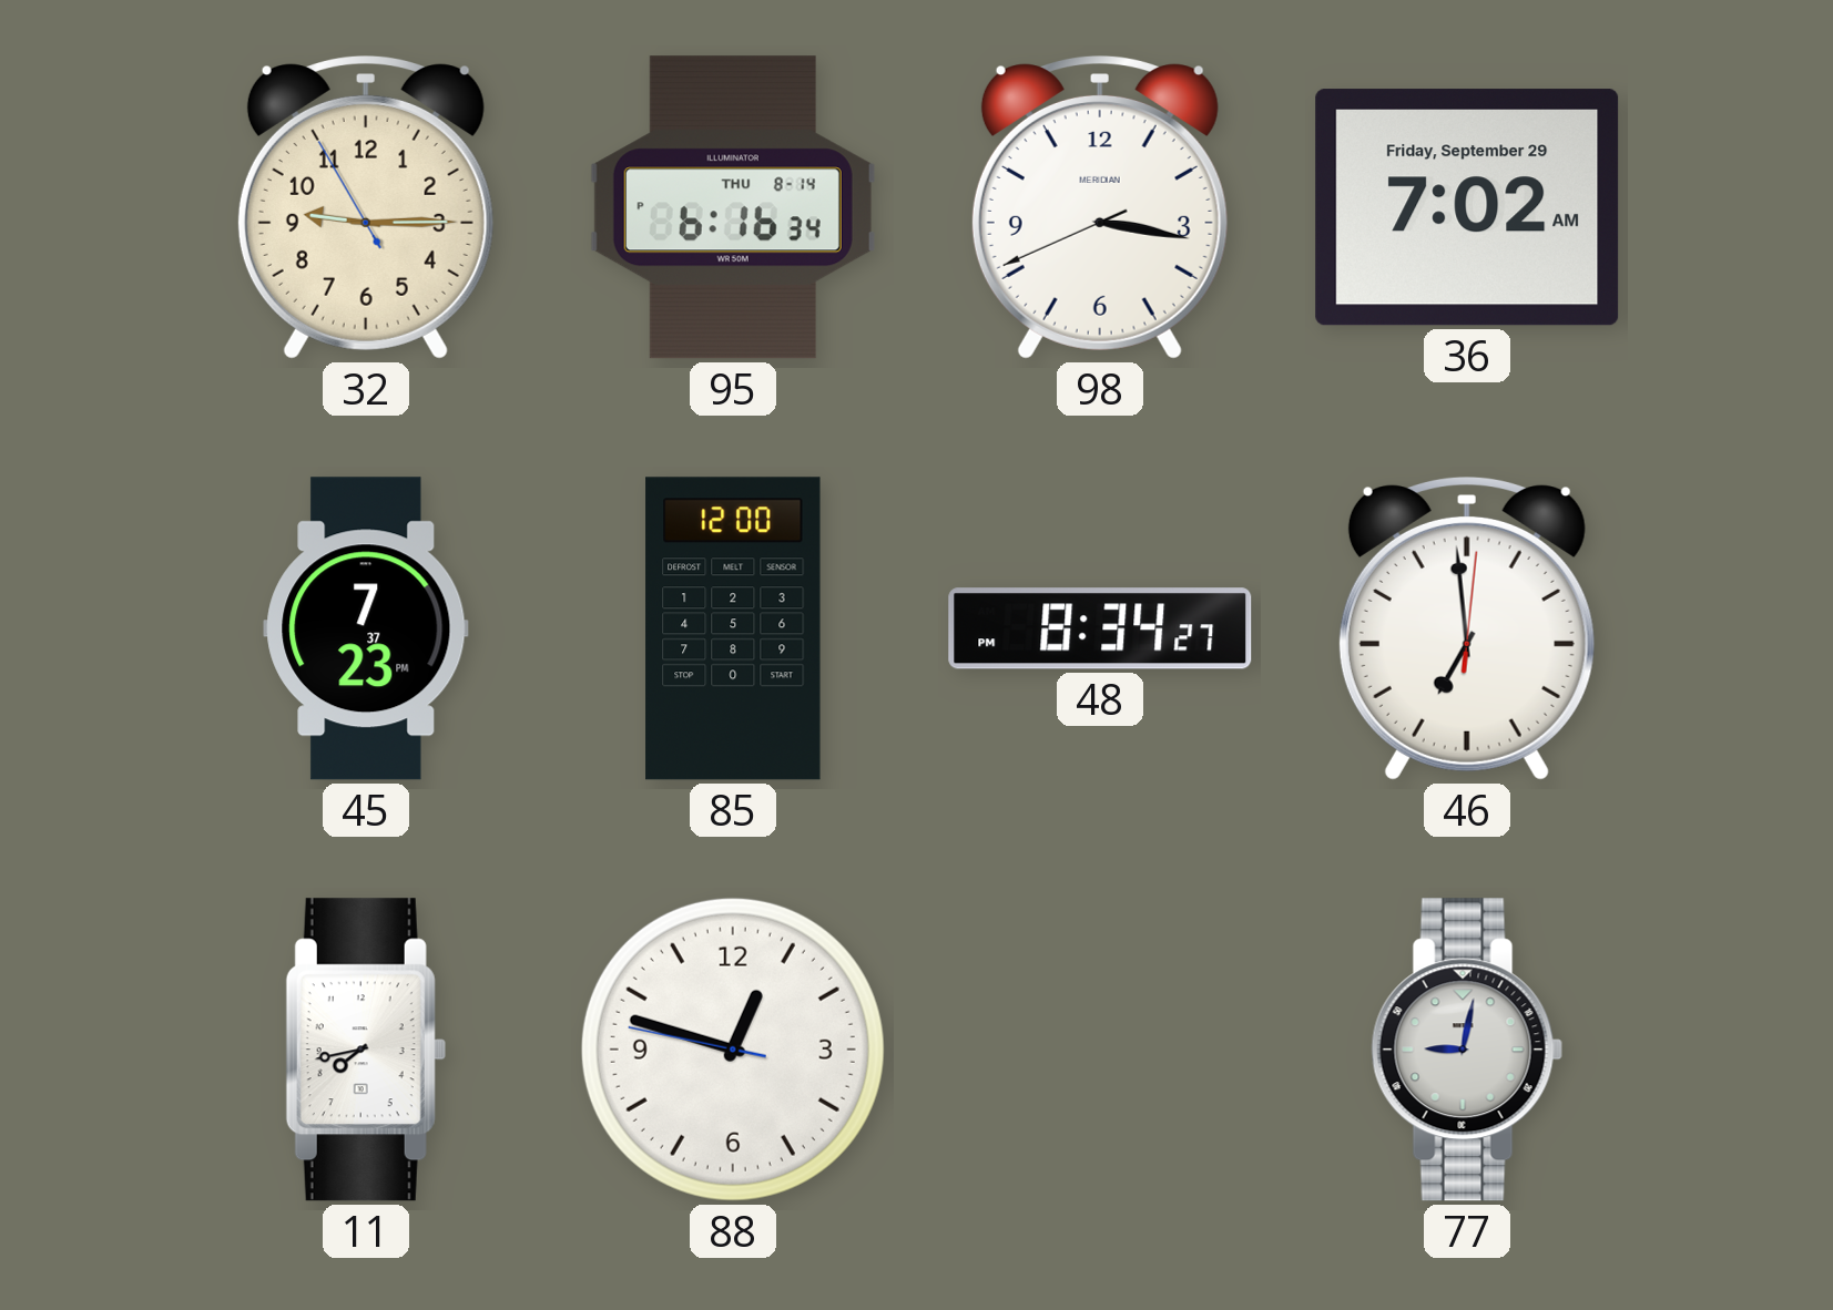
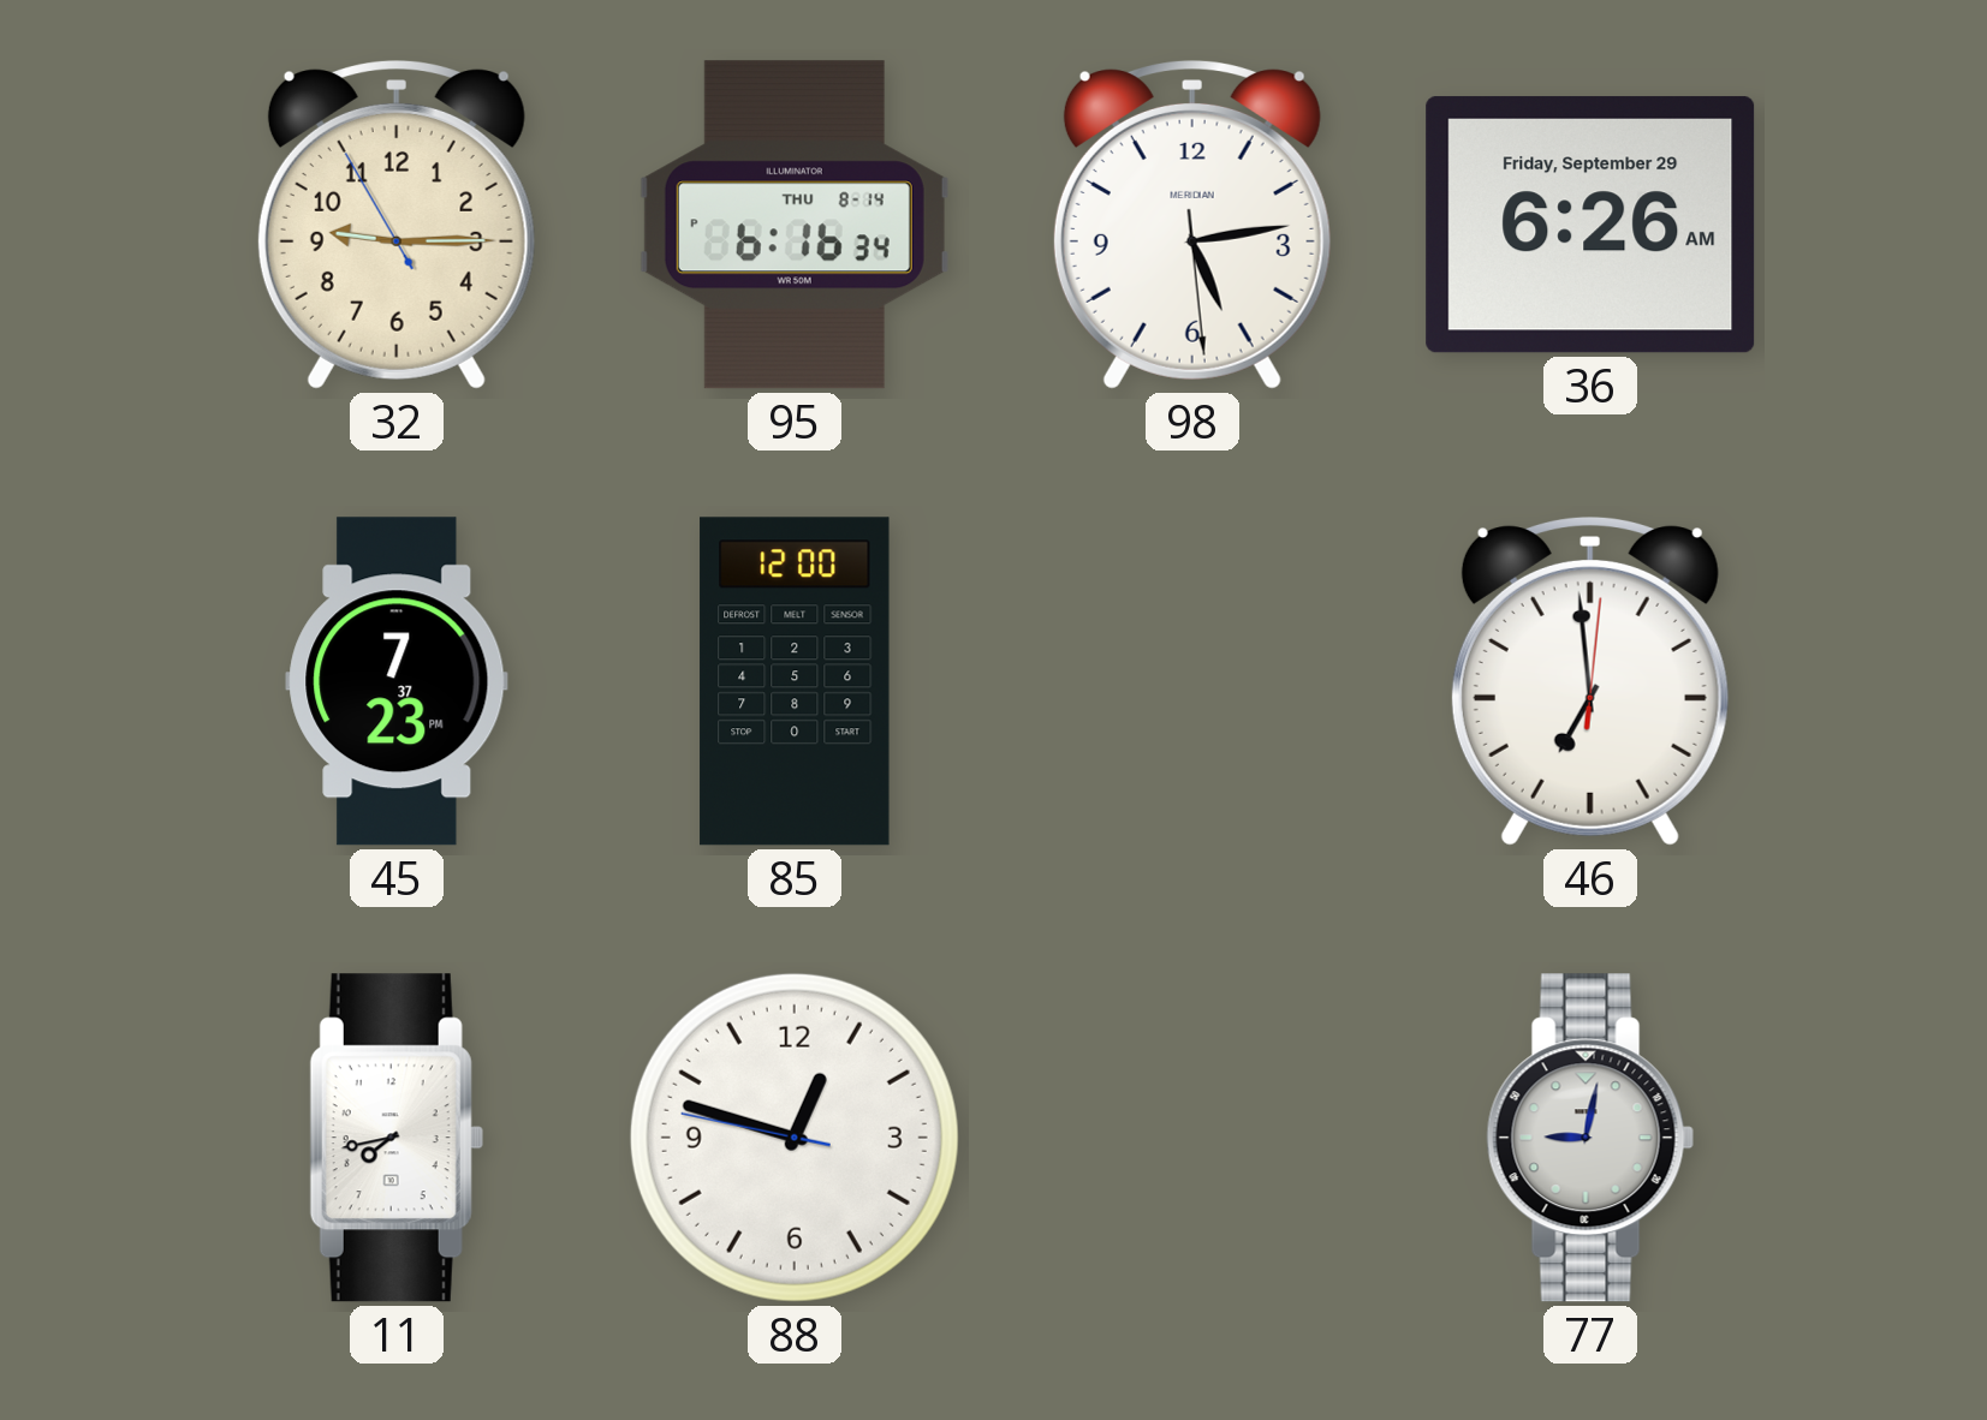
98: 3:16 -> 5:13 (1192, 226)
36: 7:02 -> 6:26 (1590, 225)
48: 8:34 -> none (1100, 628)
